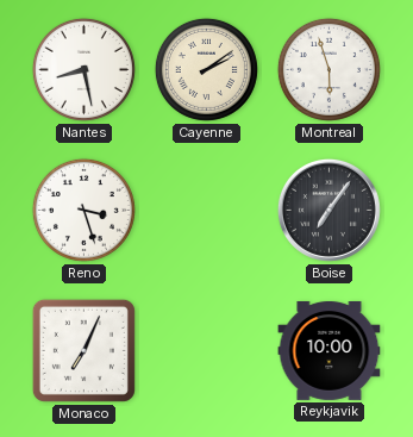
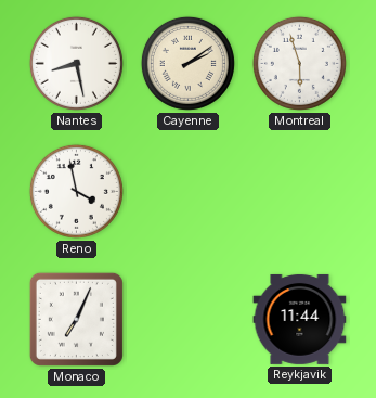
Reno: 3:27 -> 3:58 (76, 191)
Boise: 7:06 -> none (328, 210)
Reykjavik: 10:00 -> 11:44 (300, 319)
